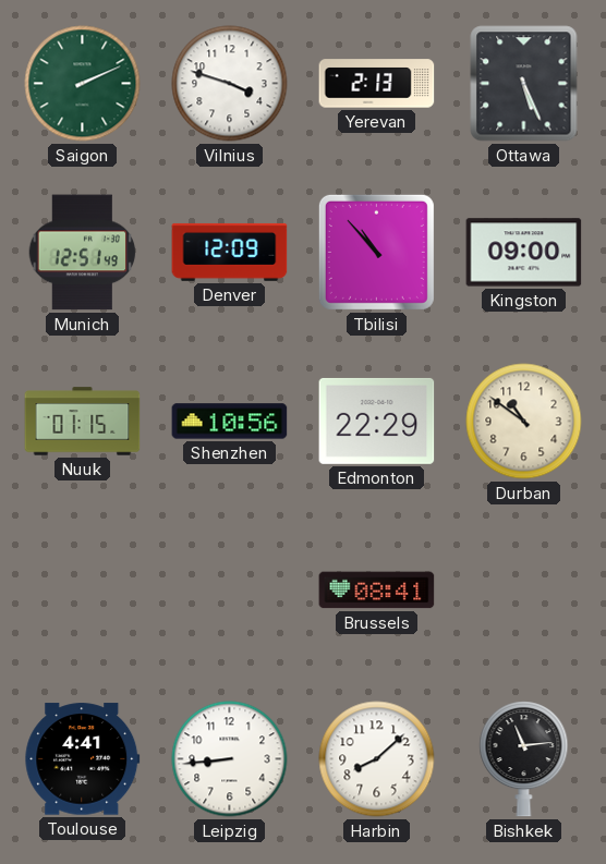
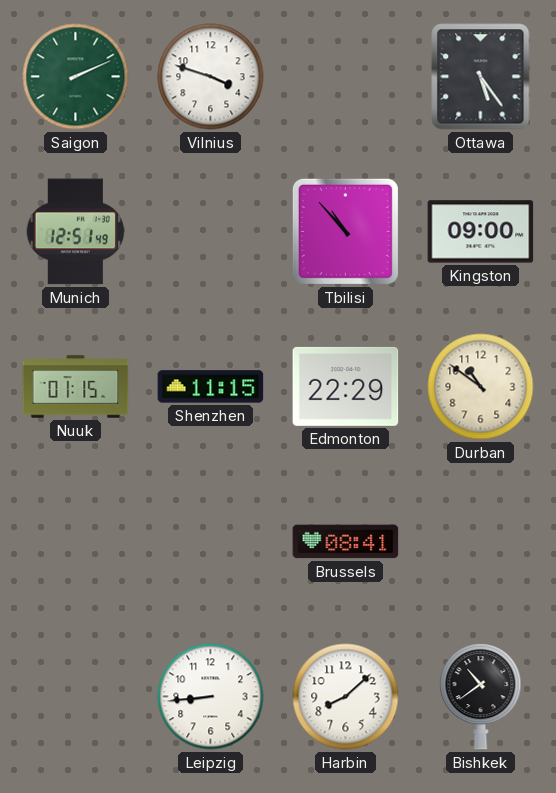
Yerevan: 2:13 -> none (377, 84)
Ottawa: 5:26 -> 5:24 (481, 77)
Denver: 12:09 -> none (230, 252)
Shenzhen: 10:56 -> 11:15 (211, 387)
Toulouse: 4:41 -> none (83, 759)
Bishkek: 11:14 -> 10:39 (481, 697)
